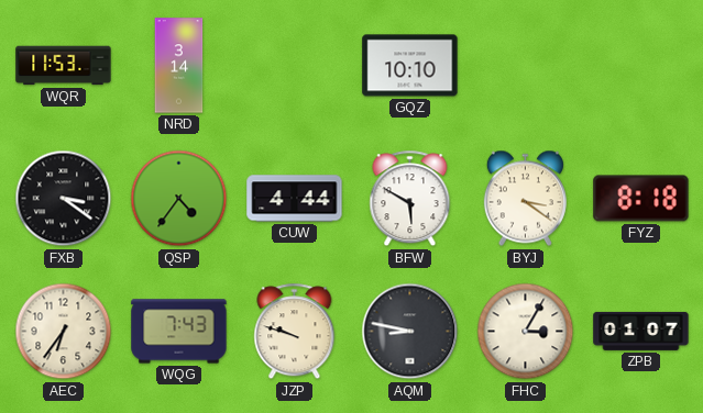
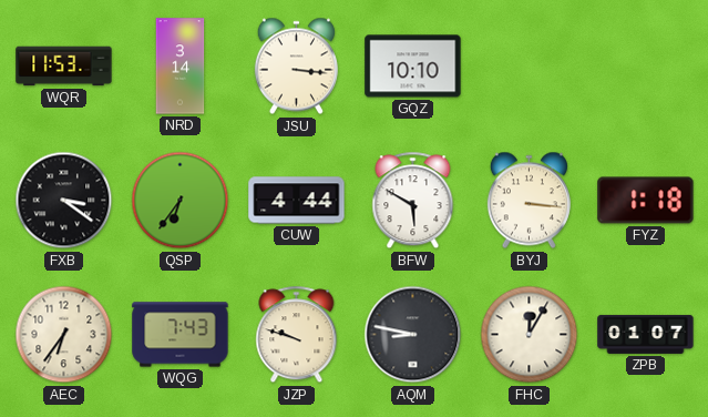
JSU: none -> 3:16 (296, 67)
QSP: 4:36 -> 6:36 (181, 201)
BYJ: 3:21 -> 3:16 (529, 201)
FYZ: 8:18 -> 1:18 (646, 201)
FHC: 3:05 -> 12:05 (530, 335)
